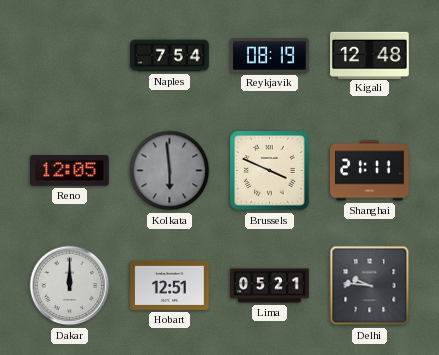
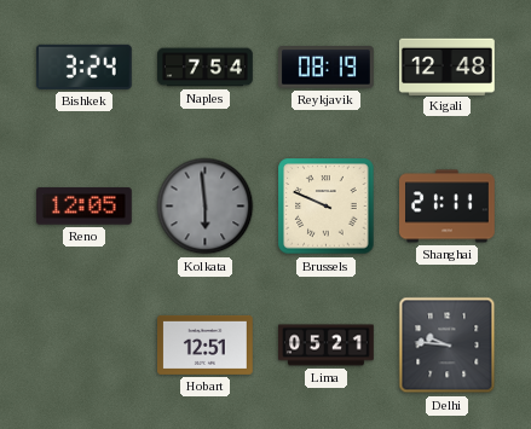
Bishkek: none -> 3:24 (83, 66)
Brussels: 3:49 -> 9:49 (327, 207)
Dakar: 12:00 -> none (70, 286)
